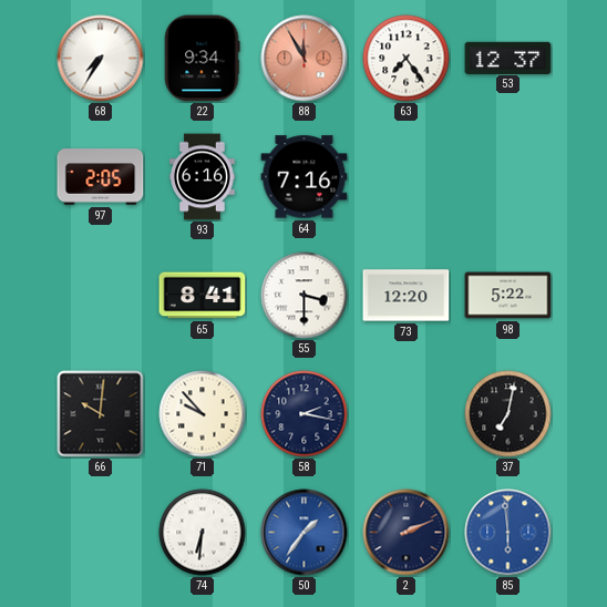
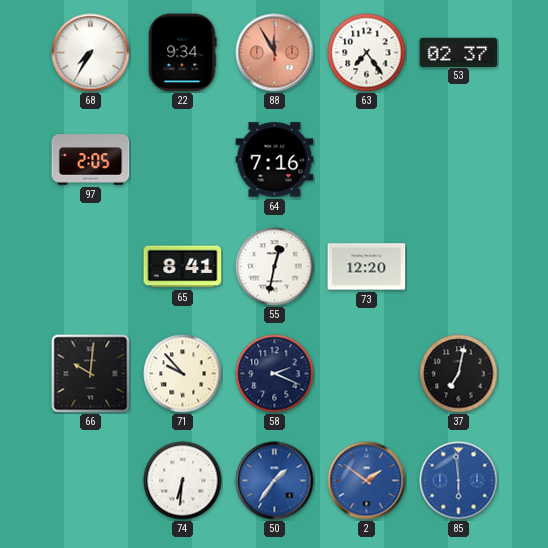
53: 12:37 -> 02:37 (459, 52)
93: 6:16 -> none (203, 177)
55: 3:30 -> 12:32 (275, 267)
98: 5:22 -> none (508, 296)
58: 2:17 -> 2:19 (275, 374)
2: 2:11 -> 1:51 (367, 481)
2 dial: navy -> blue (367, 481)
